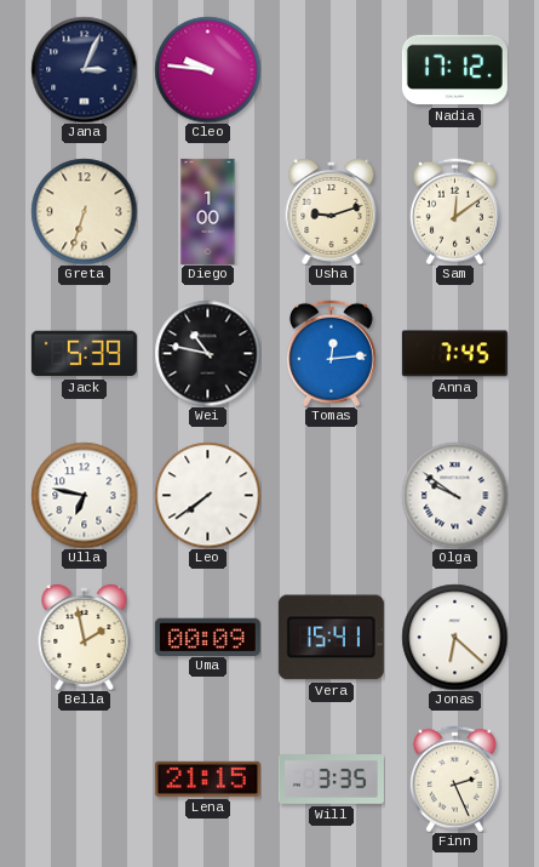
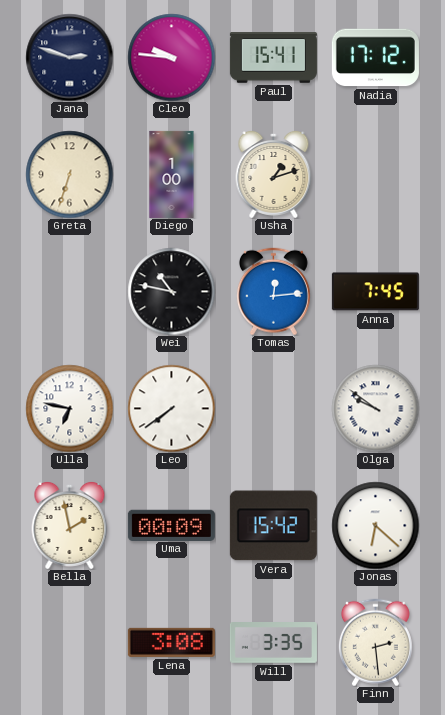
Jana: 3:04 -> 2:48 (69, 57)
Paul: none -> 15:41 (273, 58)
Usha: 9:12 -> 1:12 (274, 174)
Sam: 12:09 -> none (454, 211)
Jack: 5:39 -> none (84, 354)
Vera: 15:41 -> 15:42 (273, 526)
Lena: 21:15 -> 3:08 (171, 642)
Finn: 2:26 -> 2:29 (375, 642)
